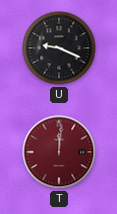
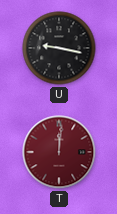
U: 9:19 -> 9:17 (59, 48)
